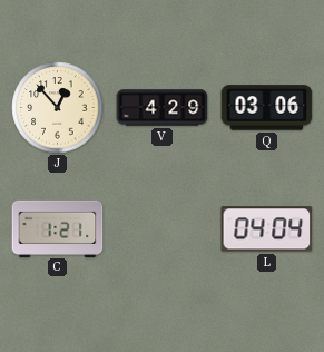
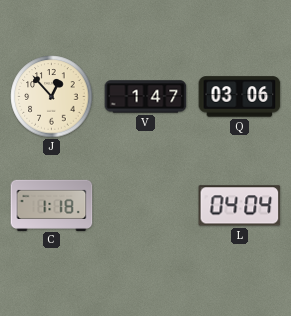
V: 4:29 -> 1:47 (146, 97)
C: 1:21 -> 1:18 (52, 205)
